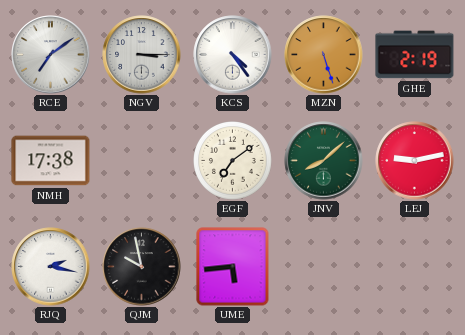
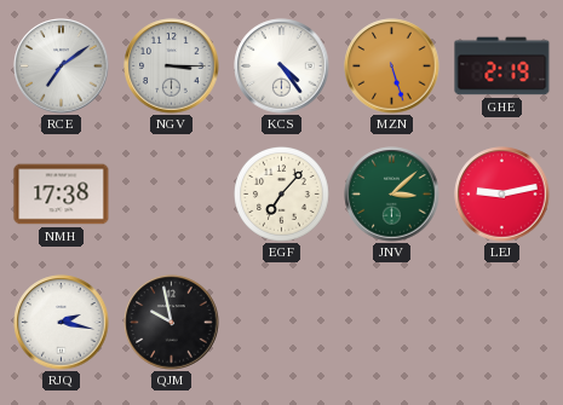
EGF: 7:09 -> 7:07 (282, 195)
JNV: 8:08 -> 3:08 (392, 195)
UME: 5:44 -> none (233, 267)
